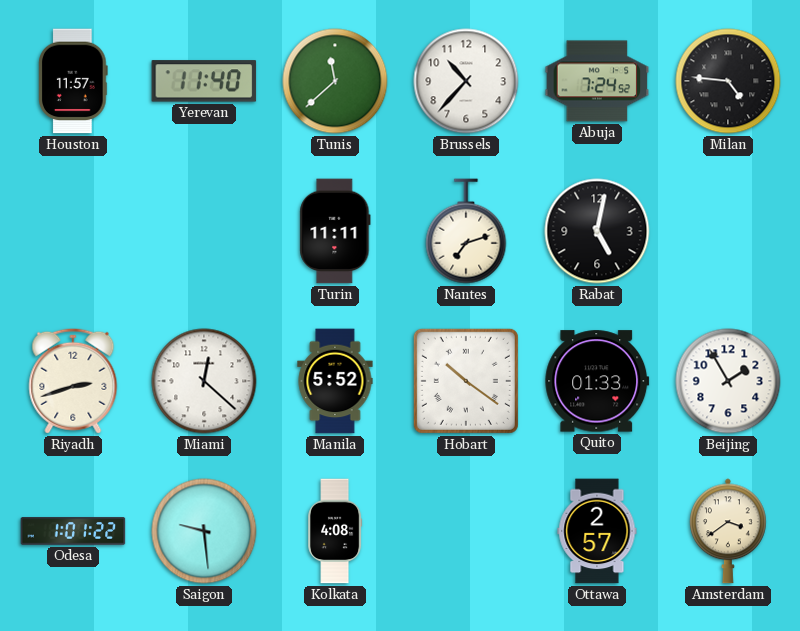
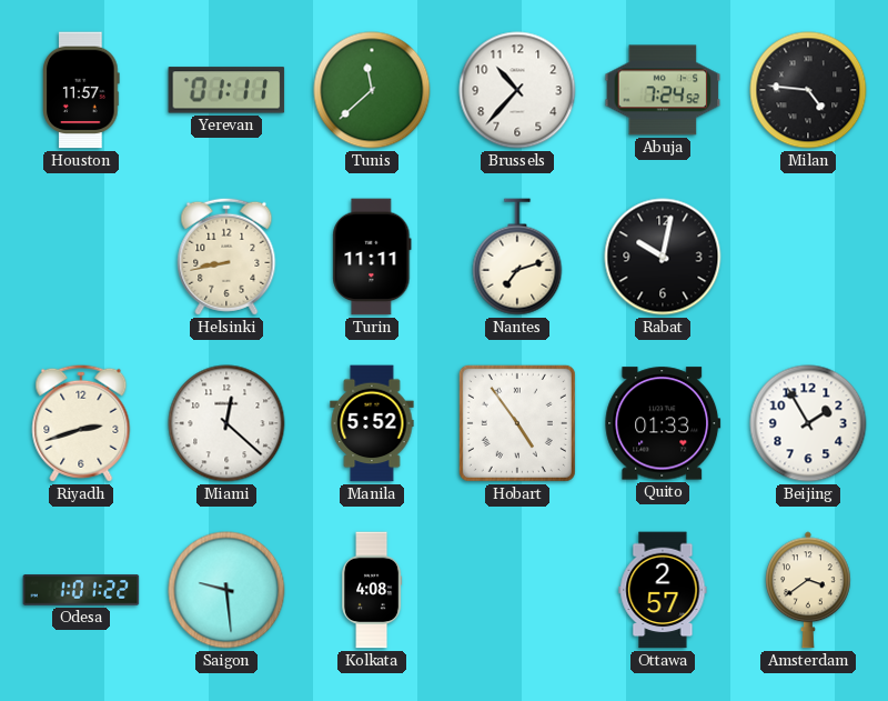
Yerevan: 11:40 -> 01:11 (226, 90)
Helsinki: none -> 8:43 (226, 257)
Rabat: 5:02 -> 10:02 (663, 257)
Hobart: 10:21 -> 4:54 (517, 423)
